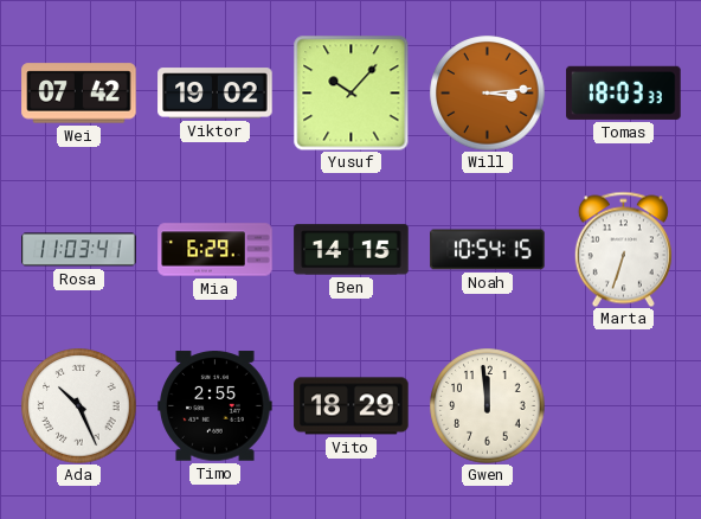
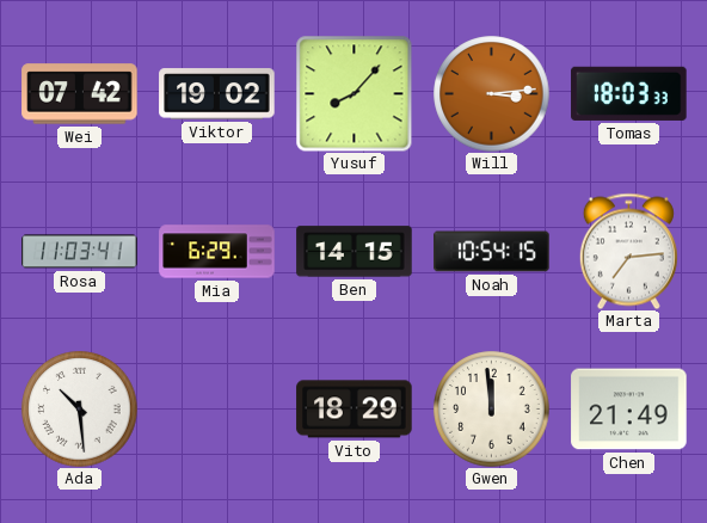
Yusuf: 10:07 -> 8:07 (353, 93)
Marta: 6:33 -> 7:14 (628, 251)
Ada: 10:26 -> 10:29 (80, 410)
Timo: 2:55 -> none (216, 406)
Chen: none -> 21:49 (629, 410)
